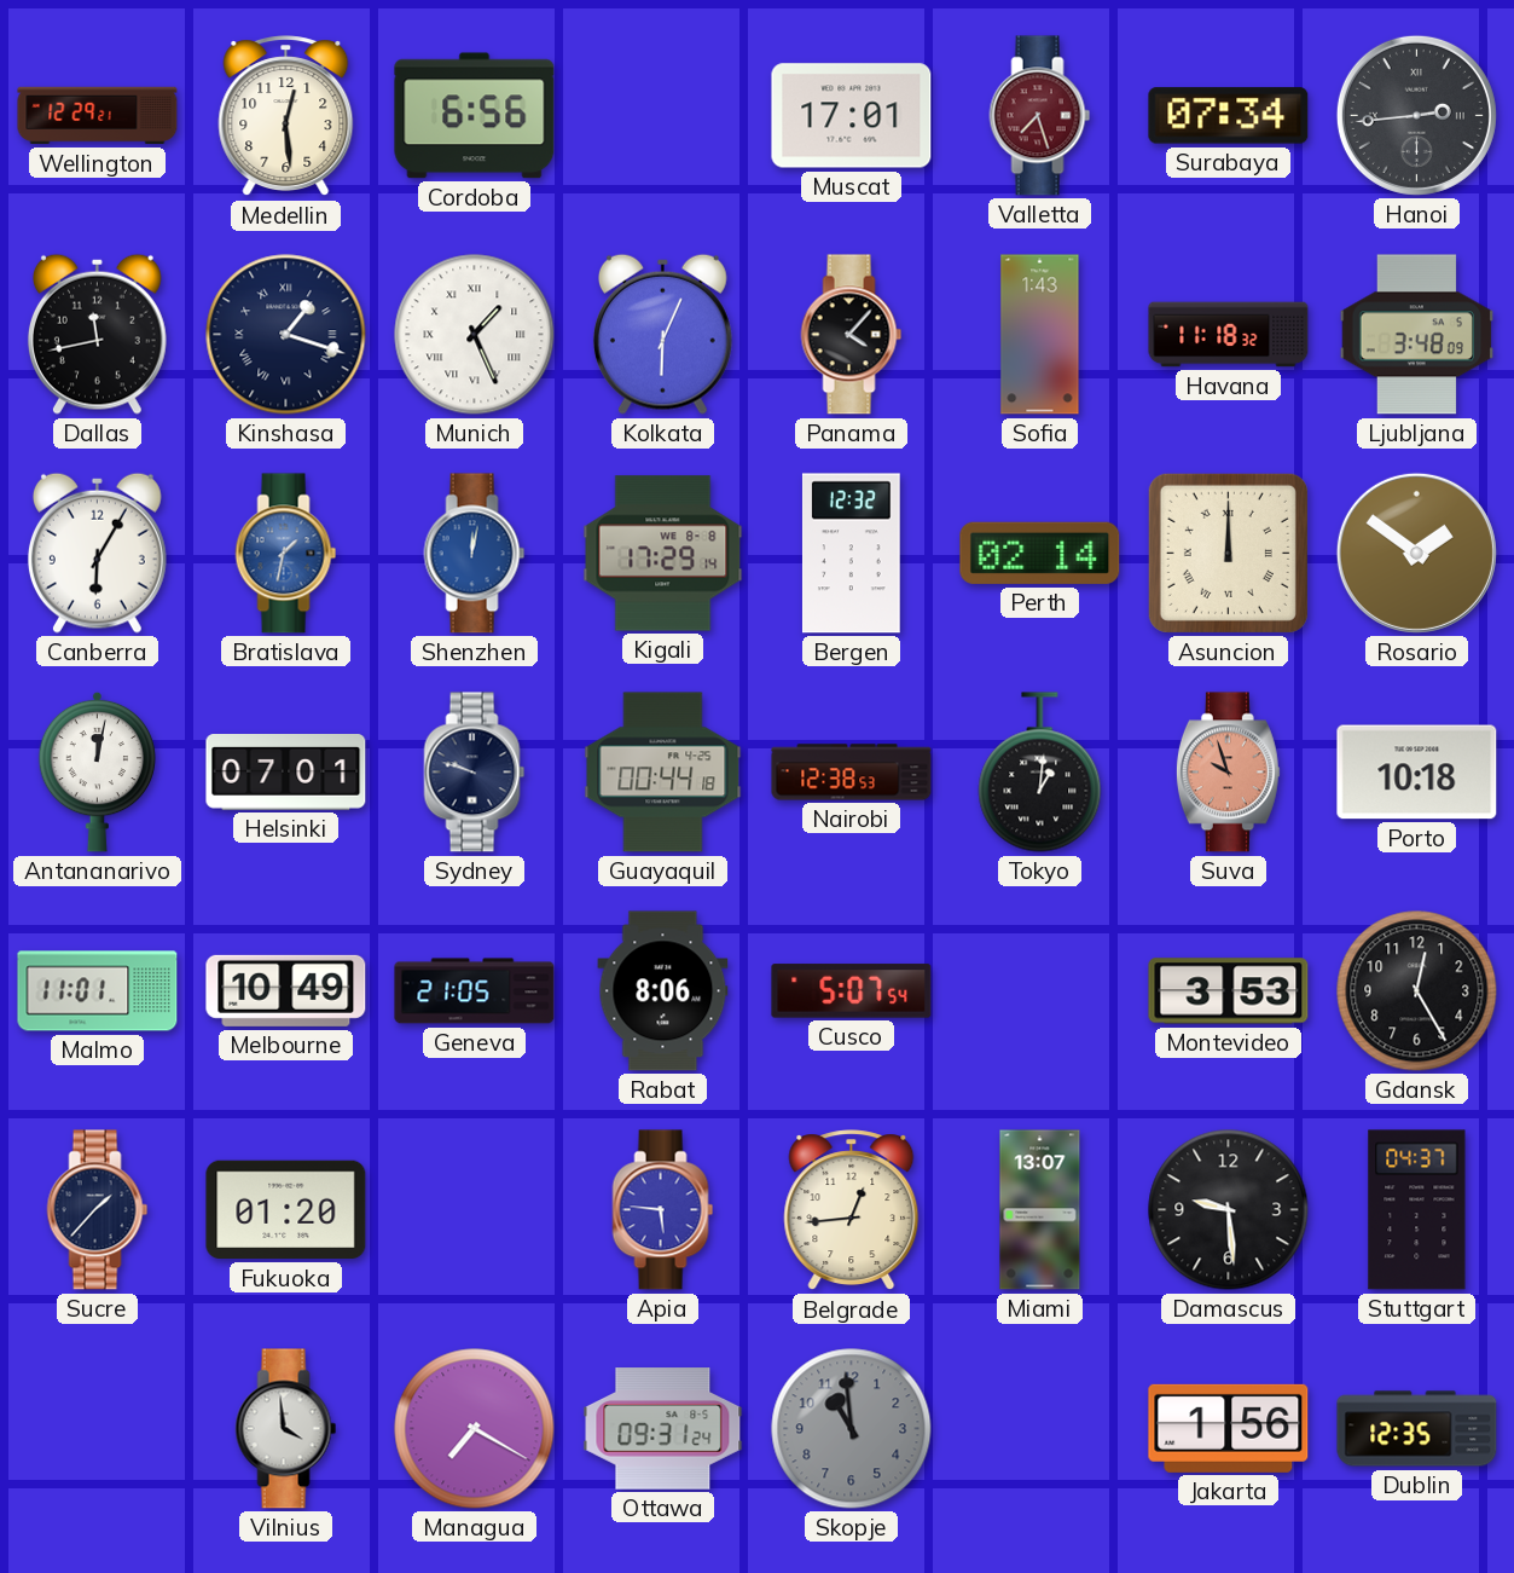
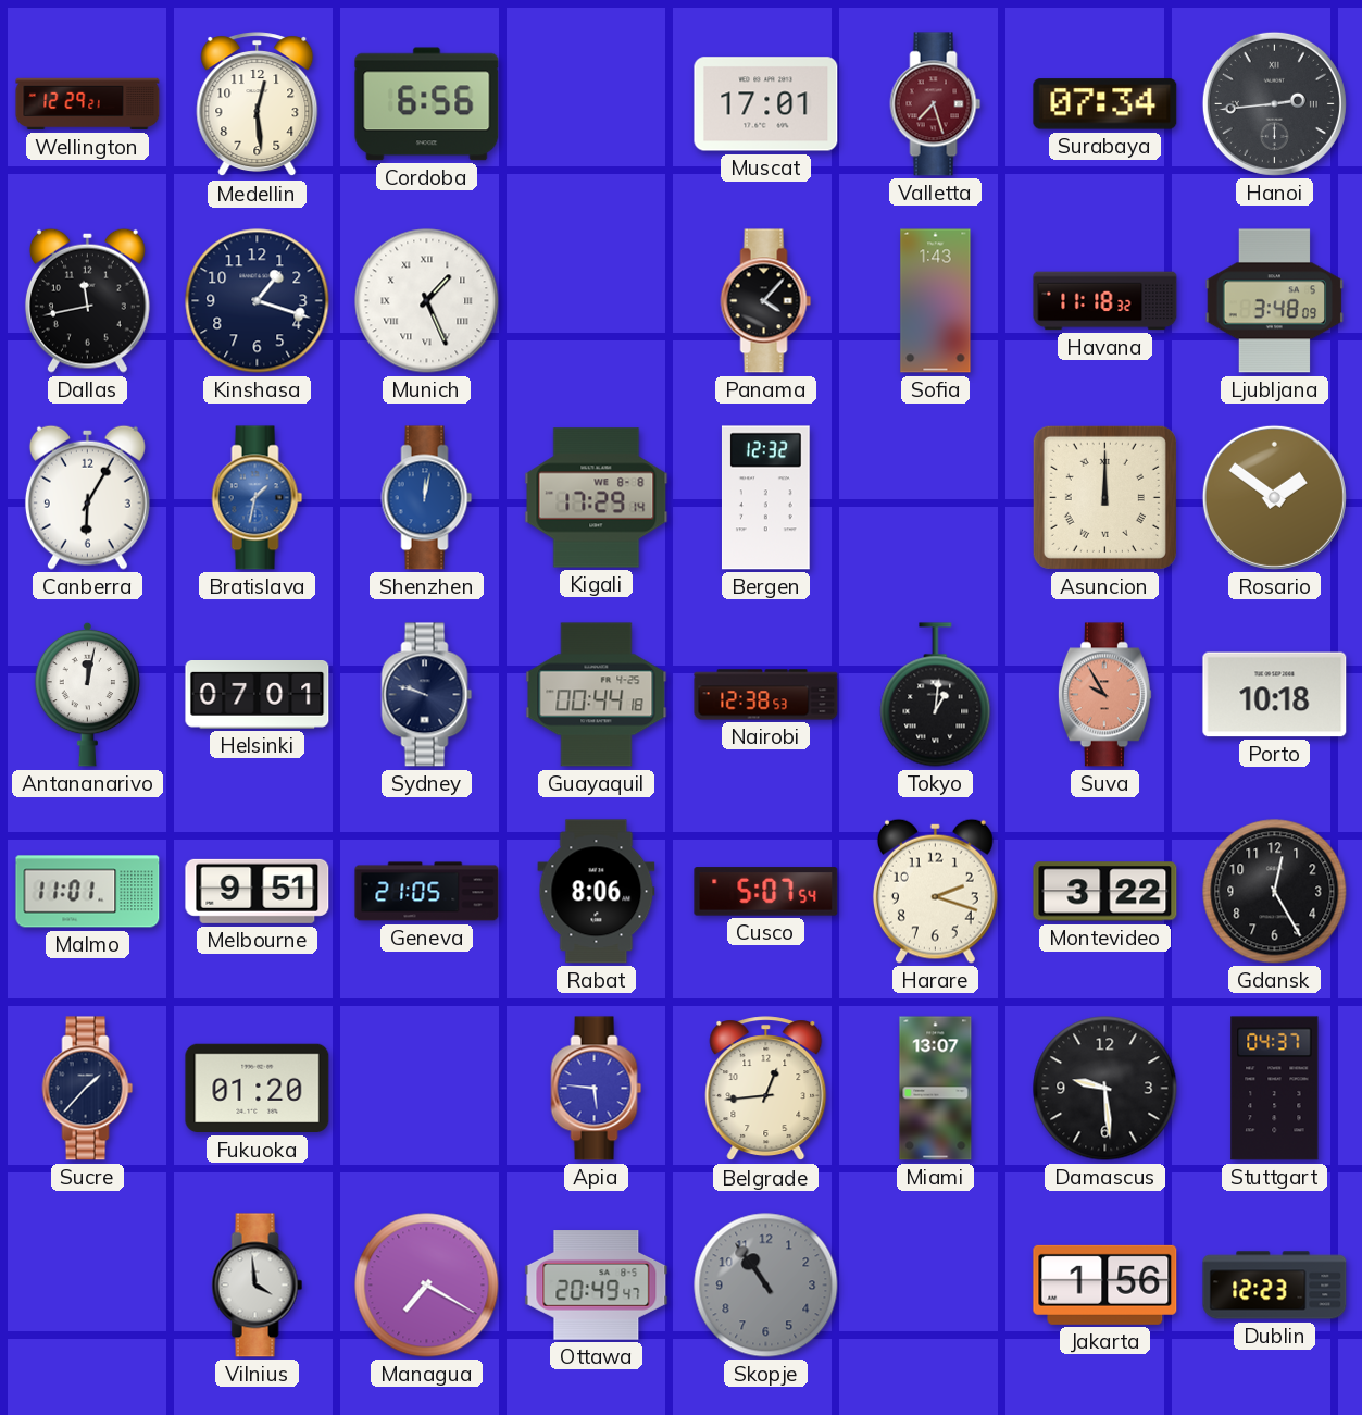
Kinshasa numerals: Roman -> Arabic (258, 301)
Kolkata: 6:04 -> none (662, 334)
Perth: 02:14 -> none (1040, 553)
Suva: 9:57 -> 9:55 (1104, 695)
Melbourne: 10:49 -> 9:51 (258, 891)
Harare: none -> 2:18 (935, 891)
Montevideo: 3:53 -> 3:22 (1105, 892)
Ottawa: 09:31 -> 20:49 (597, 1286)
Skopje: 10:59 -> 10:54 (766, 1286)
Dublin: 12:35 -> 12:23 (1275, 1286)
